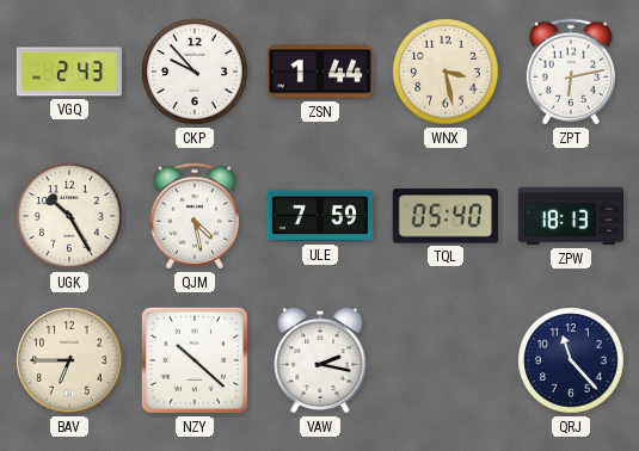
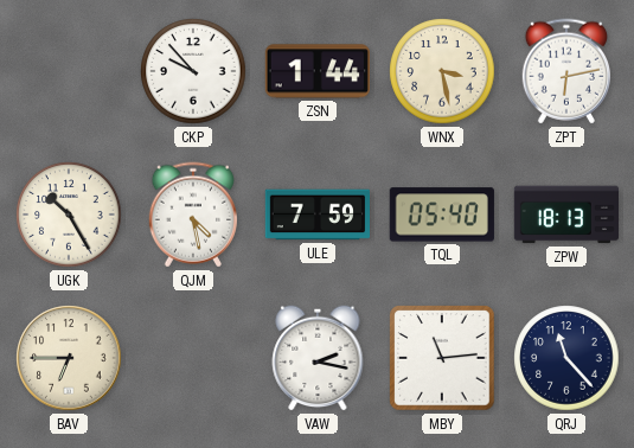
VGQ: 2:43 -> none (69, 72)
NZY: 10:22 -> none (195, 360)
MBY: none -> 11:14 (442, 358)
